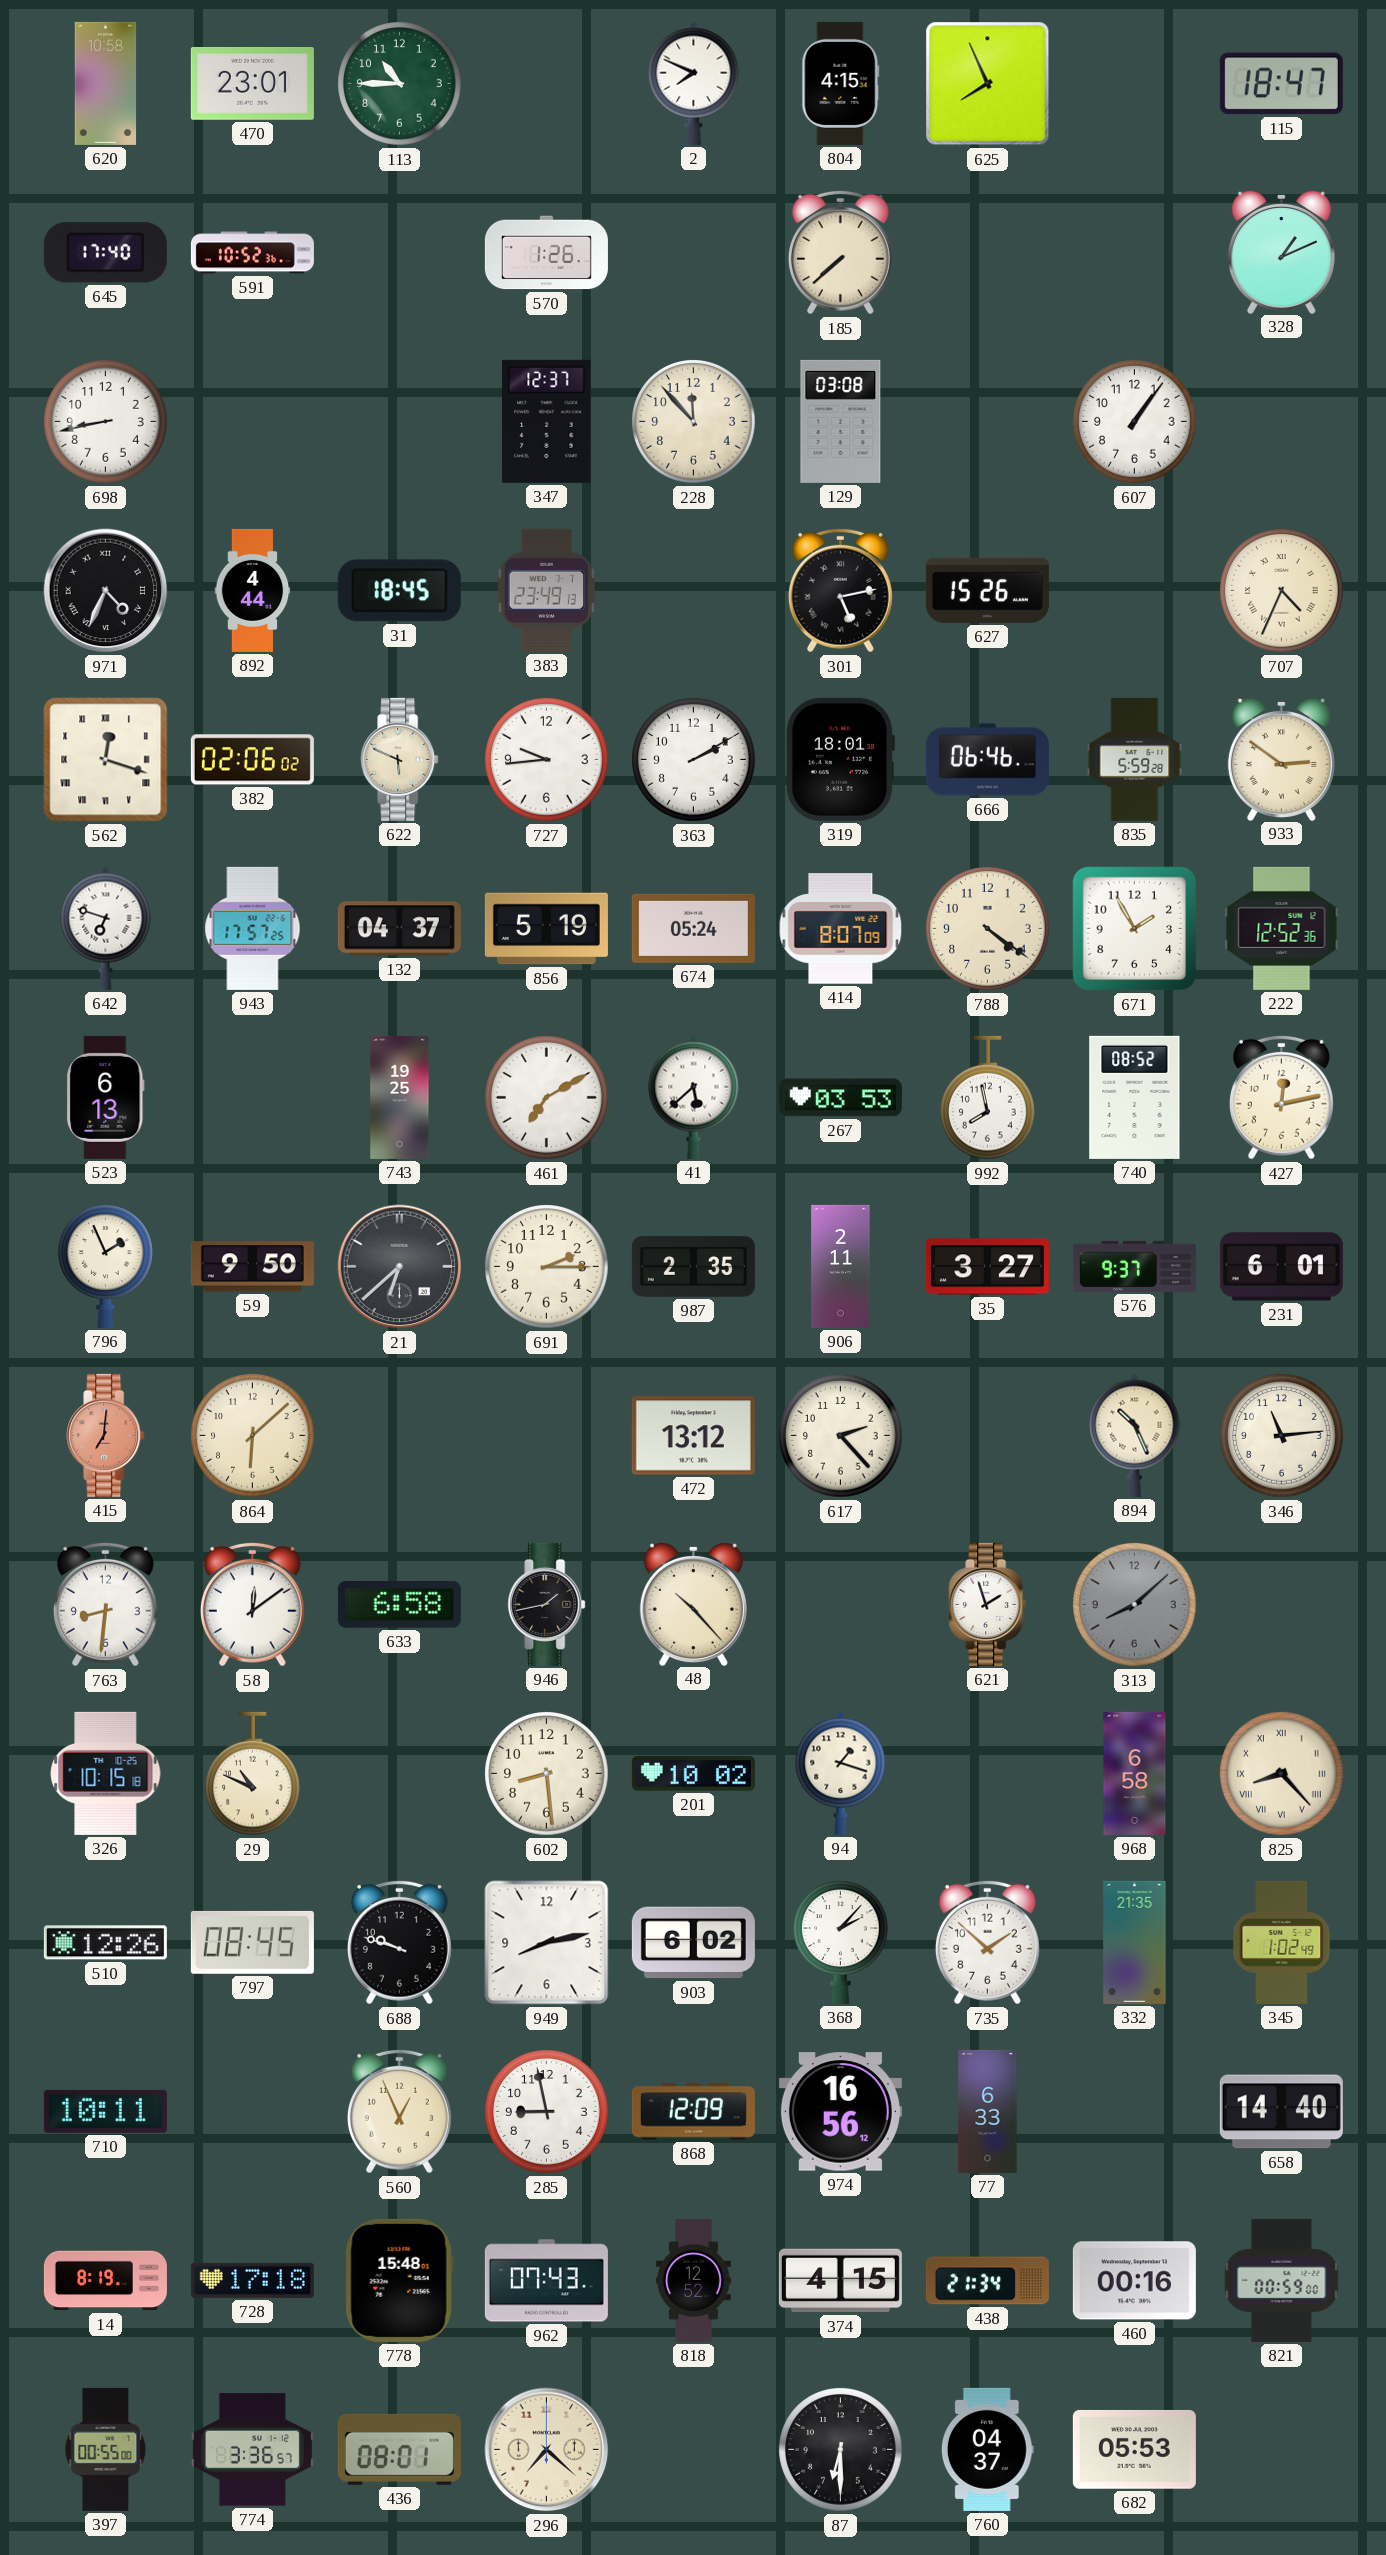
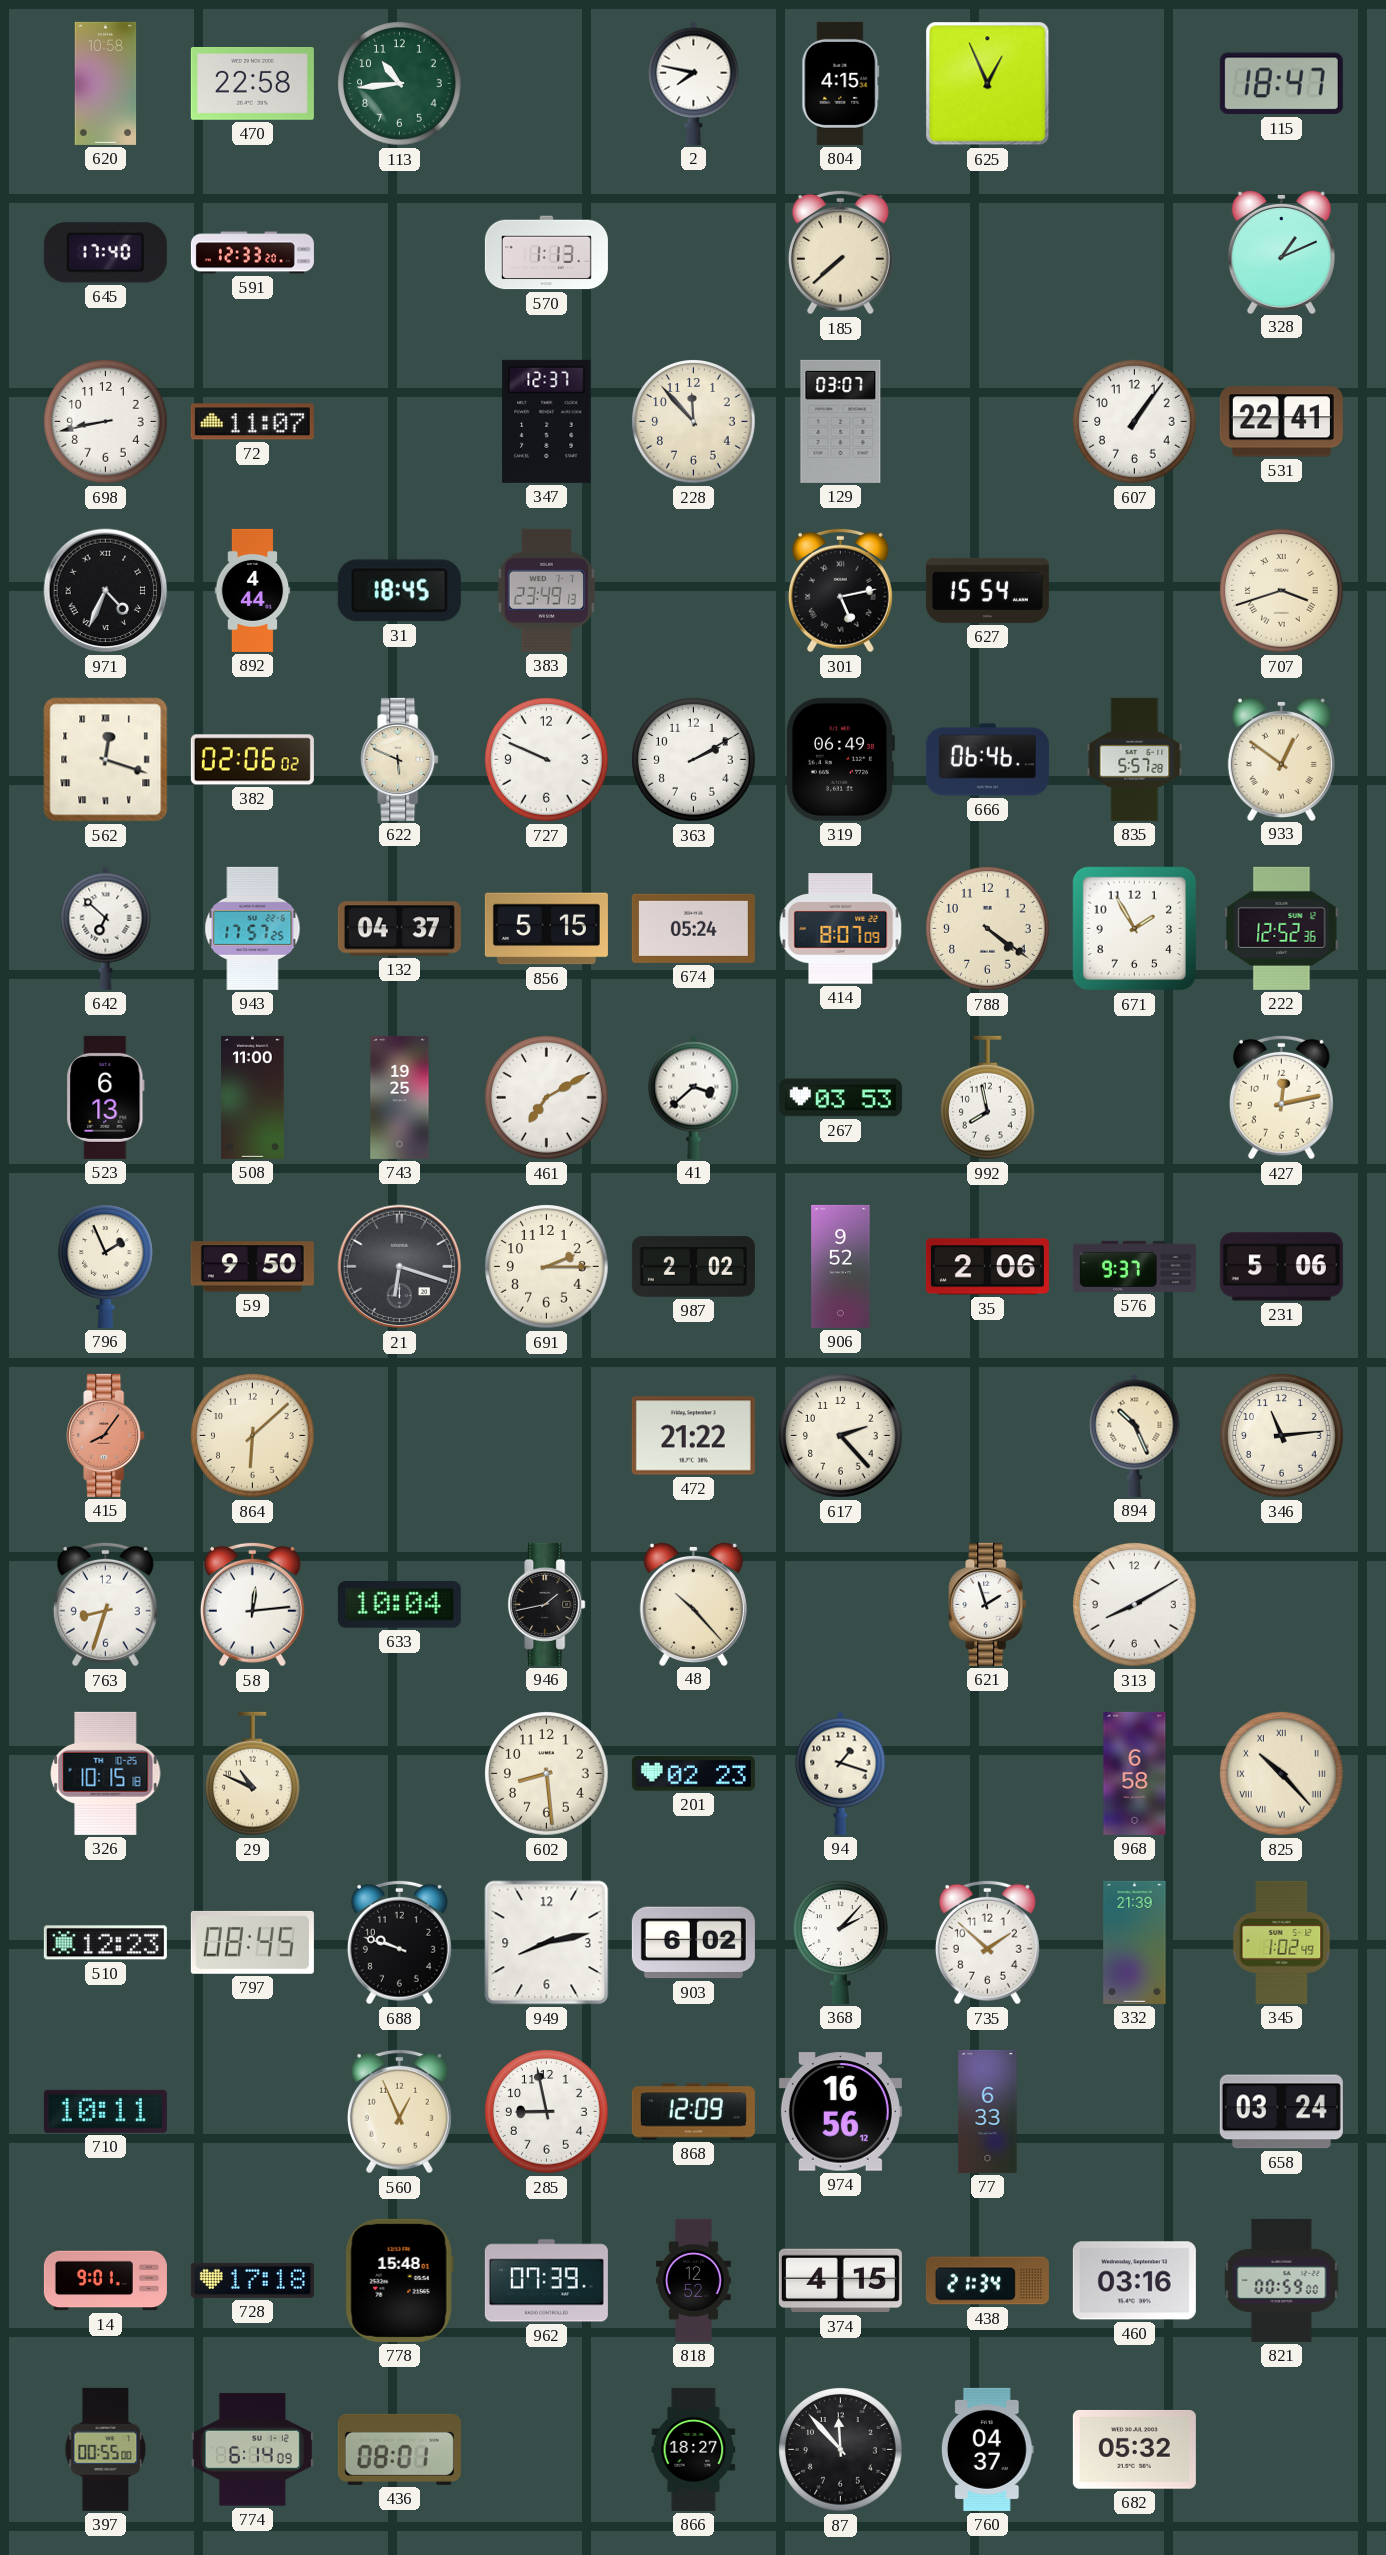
470: 23:01 -> 22:58 (252, 84)
113: 10:45 -> 10:44 (400, 84)
2: 7:49 -> 7:47 (694, 83)
625: 7:56 -> 12:56 (988, 84)
591: 10:52 -> 12:33 (252, 253)
570: 1:26 -> 1:13 (546, 253)
72: none -> 11:07 (252, 422)
129: 03:08 -> 03:07 (841, 421)
531: none -> 22:41 (1281, 422)
627: 15:26 -> 15:54 (987, 590)
707: 4:34 -> 3:42 (1282, 591)
727: 9:44 -> 9:49 (547, 760)
319: 18:01 -> 06:49 (840, 759)
835: 5:59 -> 5:57 (1135, 759)
933: 2:51 -> 12:51 (1281, 758)
642: 6:48 -> 6:52 (106, 928)
856: 5:19 -> 5:15 (546, 929)
508: none -> 11:00 (253, 1097)
41: 5:38 -> 3:38 (694, 1097)
740: 08:52 -> none (1135, 1097)
21: 6:38 -> 6:18 (400, 1267)
987: 2:35 -> 2:02 (693, 1267)
906: 2:11 -> 9:52 (841, 1266)
35: 3:27 -> 2:06 (987, 1267)
231: 6:01 -> 5:06 (1281, 1267)
415: 7:01 -> 8:06 (106, 1435)
472: 13:12 -> 21:22 (693, 1436)
763: 8:31 -> 8:33 (105, 1604)
58: 12:09 -> 12:14 (252, 1604)
633: 6:58 -> 10:04 (399, 1605)
313: 8:08 -> 8:10 (1135, 1605)
313 dial: grey -> white (1135, 1605)
201: 10:02 -> 02:23 (693, 1774)
825: 8:23 -> 10:23 (1282, 1774)
510: 12:26 -> 12:23 (105, 1943)
332: 21:35 -> 21:39 (1135, 1942)
658: 14:40 -> 03:24 (1281, 2112)
14: 8:19 -> 9:01 (105, 2281)
962: 07:43 -> 07:39 (546, 2281)
460: 00:16 -> 03:16 (1134, 2281)
774: 3:36 -> 6:14 (252, 2450)
296: 7:22 -> none (547, 2450)
866: none -> 18:27 (694, 2449)
87: 6:30 -> 11:53 (841, 2450)
682: 05:53 -> 05:32 (1134, 2449)
